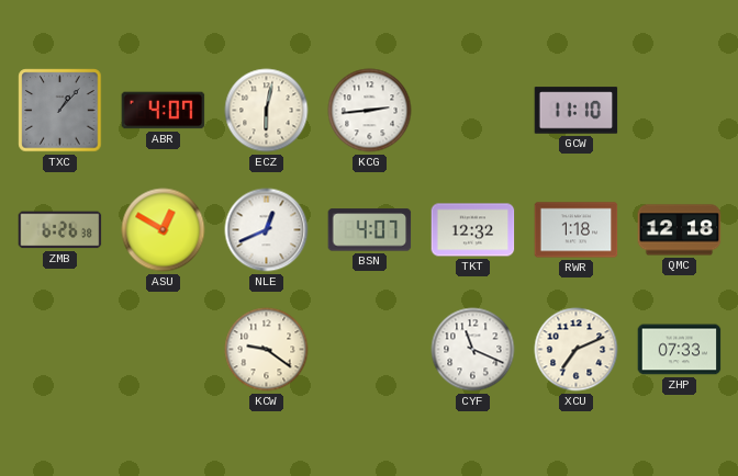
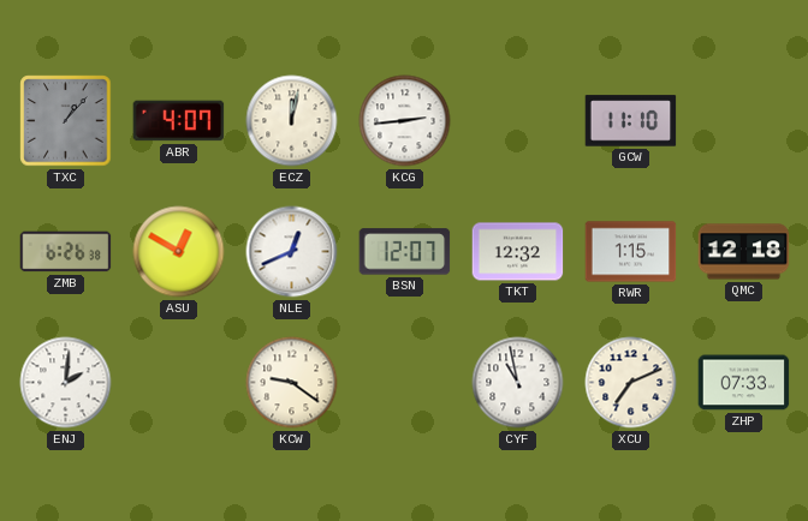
ECZ: 6:02 -> 12:02 (292, 121)
BSN: 4:07 -> 12:07 (405, 252)
RWR: 1:18 -> 1:15 (631, 252)
ENJ: none -> 2:01 (66, 383)
CYF: 11:19 -> 10:58 (518, 383)
